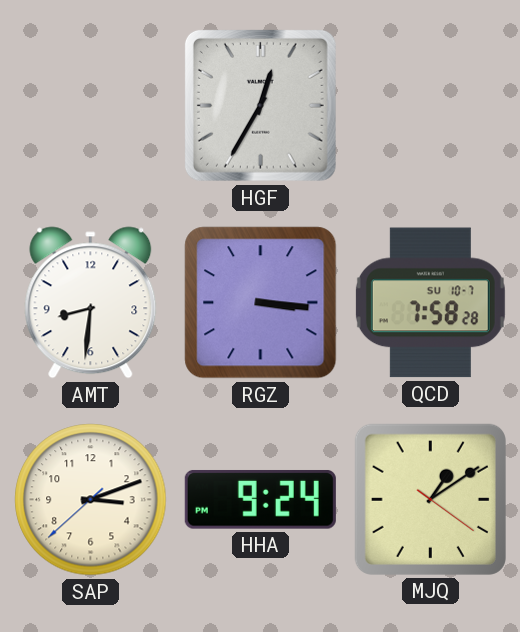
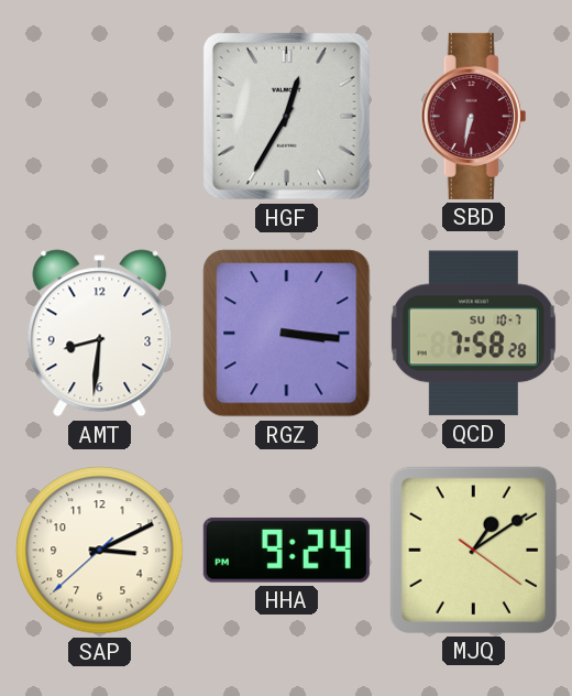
SBD: none -> 6:32 (474, 116)
SAP: 3:11 -> 3:10 (100, 551)
